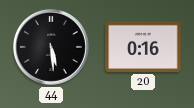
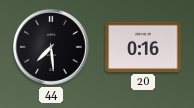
44: 5:29 -> 7:29 (51, 47)
